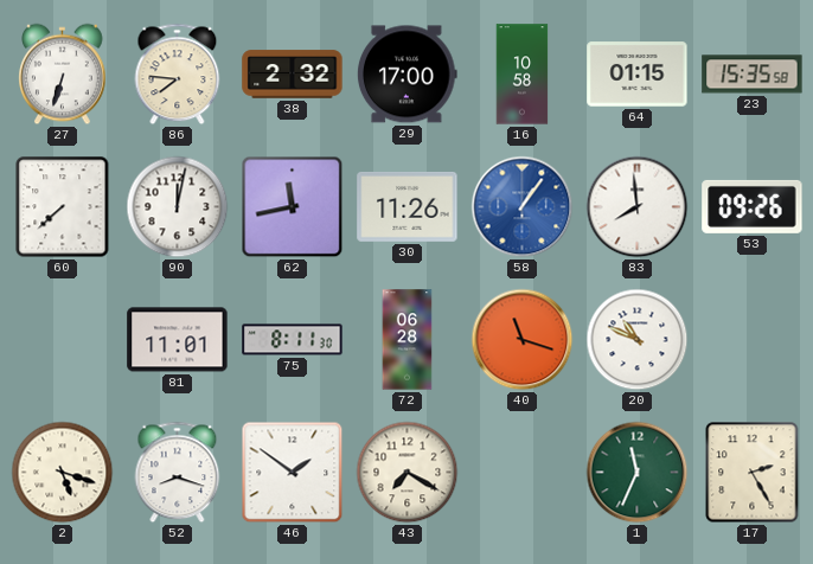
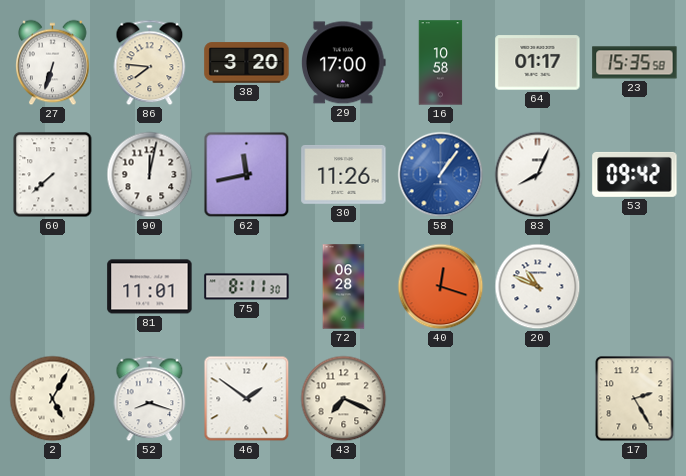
38: 2:32 -> 3:20 (247, 63)
64: 01:15 -> 01:17 (538, 63)
83: 7:59 -> 8:04 (538, 175)
53: 09:26 -> 09:42 (635, 174)
40: 11:18 -> 12:18 (441, 287)
2: 5:18 -> 5:05 (53, 399)
43: 7:20 -> 7:19 (344, 399)
1: 11:34 -> none (638, 473)
